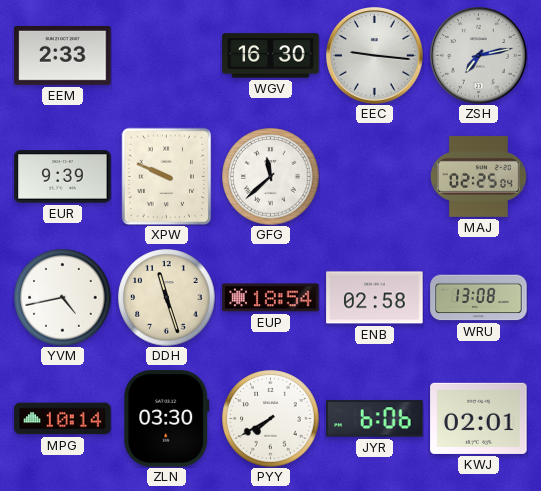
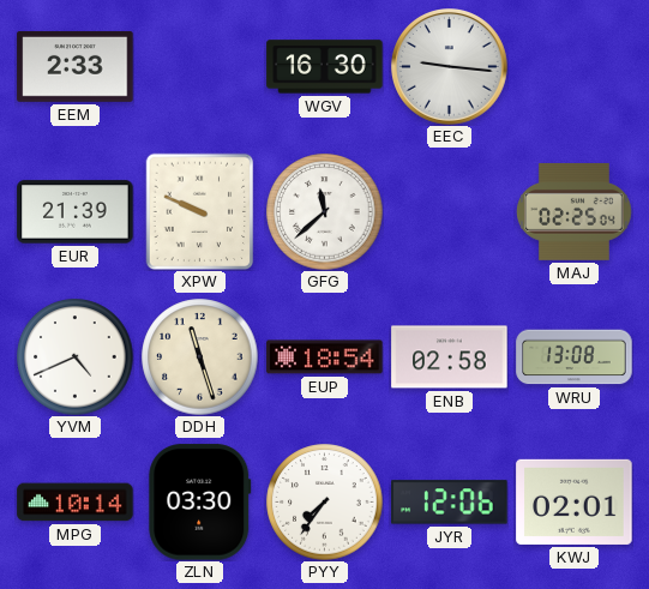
ZSH: 7:13 -> none (479, 56)
EUR: 9:39 -> 21:39 (76, 212)
YVM: 4:43 -> 4:41 (76, 357)
PYY: 7:40 -> 7:36 (325, 503)
JYR: 6:06 -> 12:06 (450, 503)
